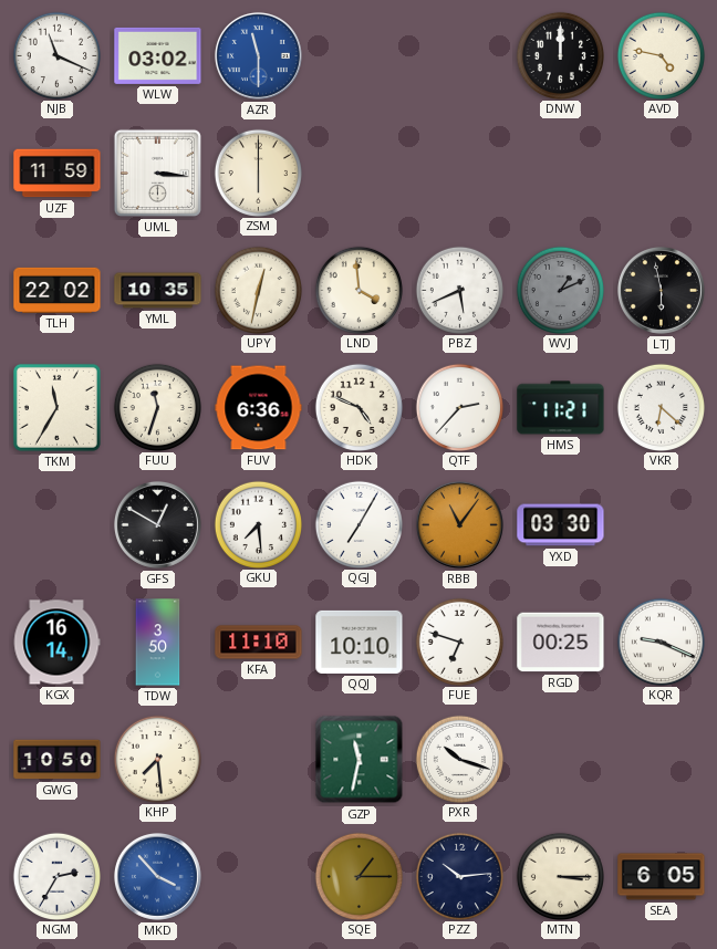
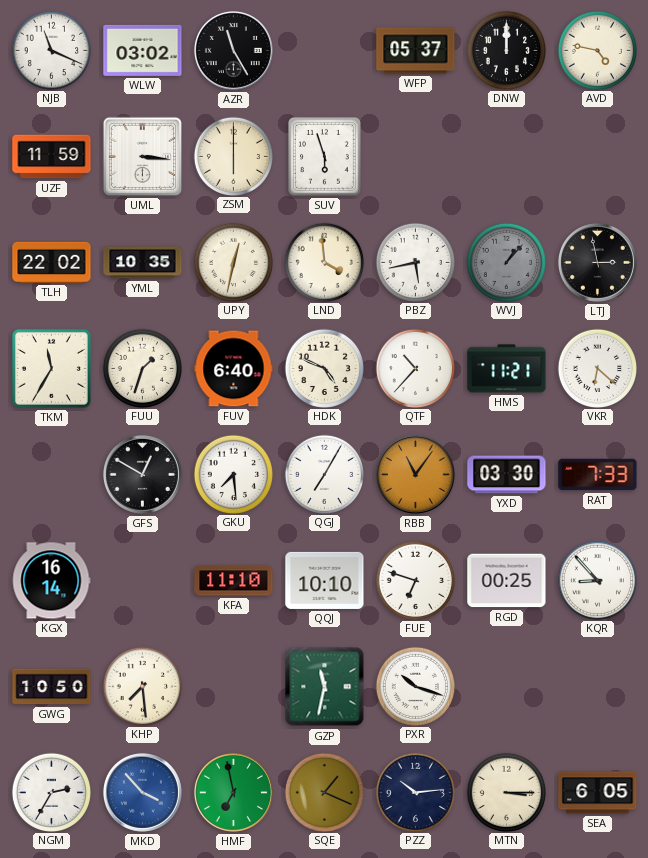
AZR: 11:30 -> 11:25 (233, 50)
AZR dial: blue -> black (233, 50)
WFP: none -> 05:37 (416, 51)
SUV: none -> 5:57 (324, 157)
PBZ: 5:41 -> 5:43 (415, 262)
WVJ: 1:11 -> 1:07 (506, 262)
LTJ: 5:58 -> 2:58 (597, 262)
FUU: 11:33 -> 1:33 (142, 368)
FUV: 6:36 -> 6:40 (234, 369)
QTF: 2:37 -> 10:37 (415, 368)
RAT: none -> 7:33 (598, 475)
TDW: 3:50 -> none (158, 643)
KQR: 9:19 -> 8:53 (597, 580)
HMF: none -> 6:58 (233, 792)
SQE: 1:15 -> 1:19 (324, 792)
